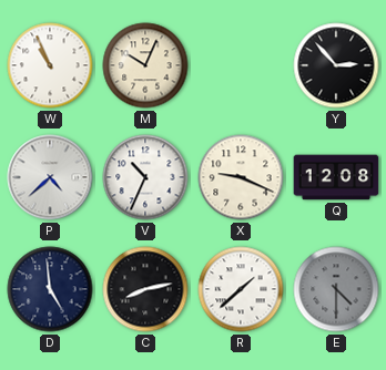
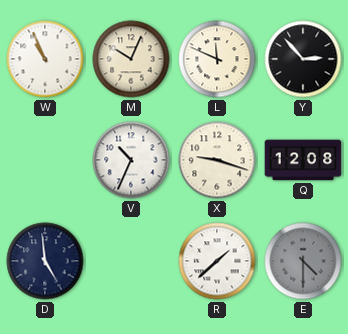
L: none -> 11:49 (217, 59)
P: 4:38 -> none (50, 177)
X: 9:19 -> 9:18 (217, 160)
C: 8:13 -> none (145, 289)
